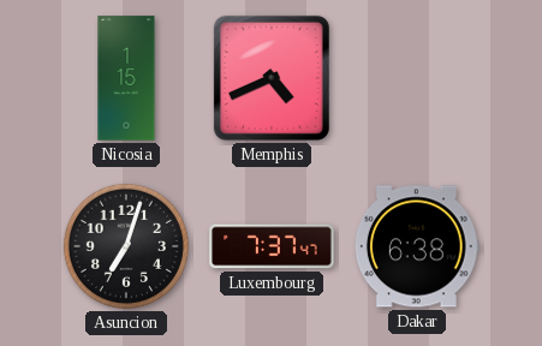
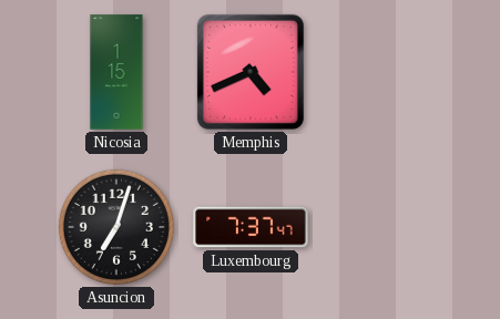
Dakar: 6:38 -> none (417, 246)
